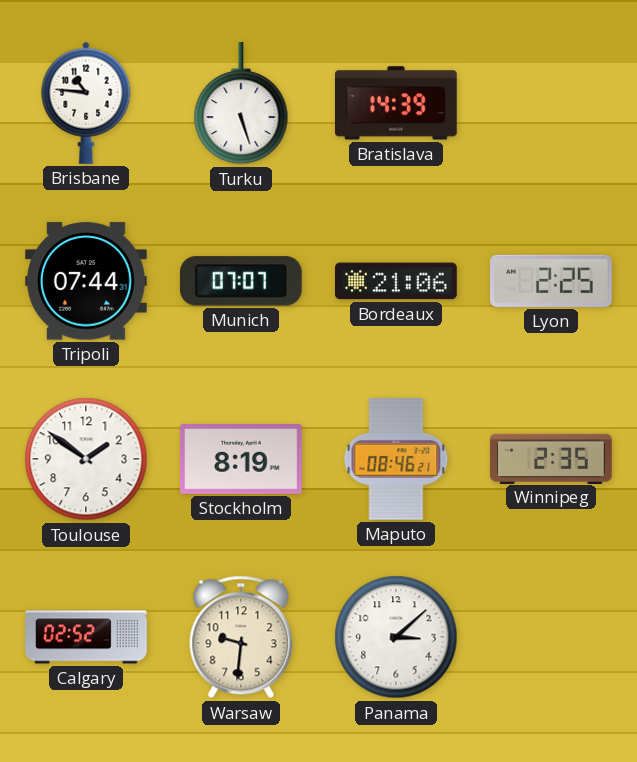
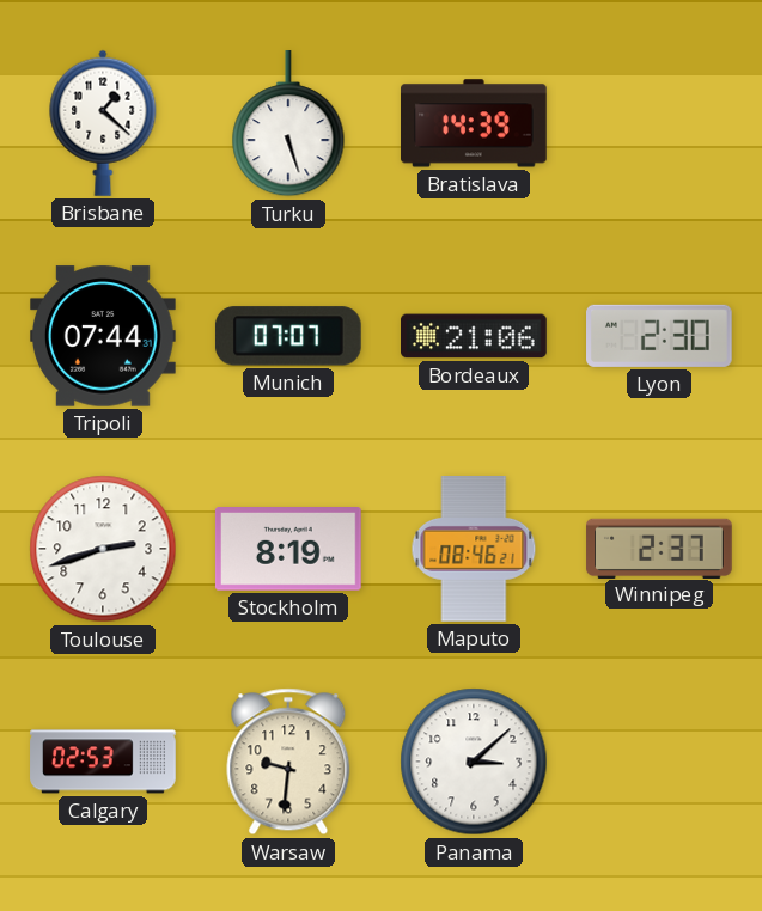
Brisbane: 10:46 -> 1:22 (103, 123)
Lyon: 2:25 -> 2:30 (660, 336)
Toulouse: 1:51 -> 2:42 (103, 549)
Winnipeg: 2:35 -> 2:37 (659, 548)
Calgary: 02:52 -> 02:53 (103, 762)
